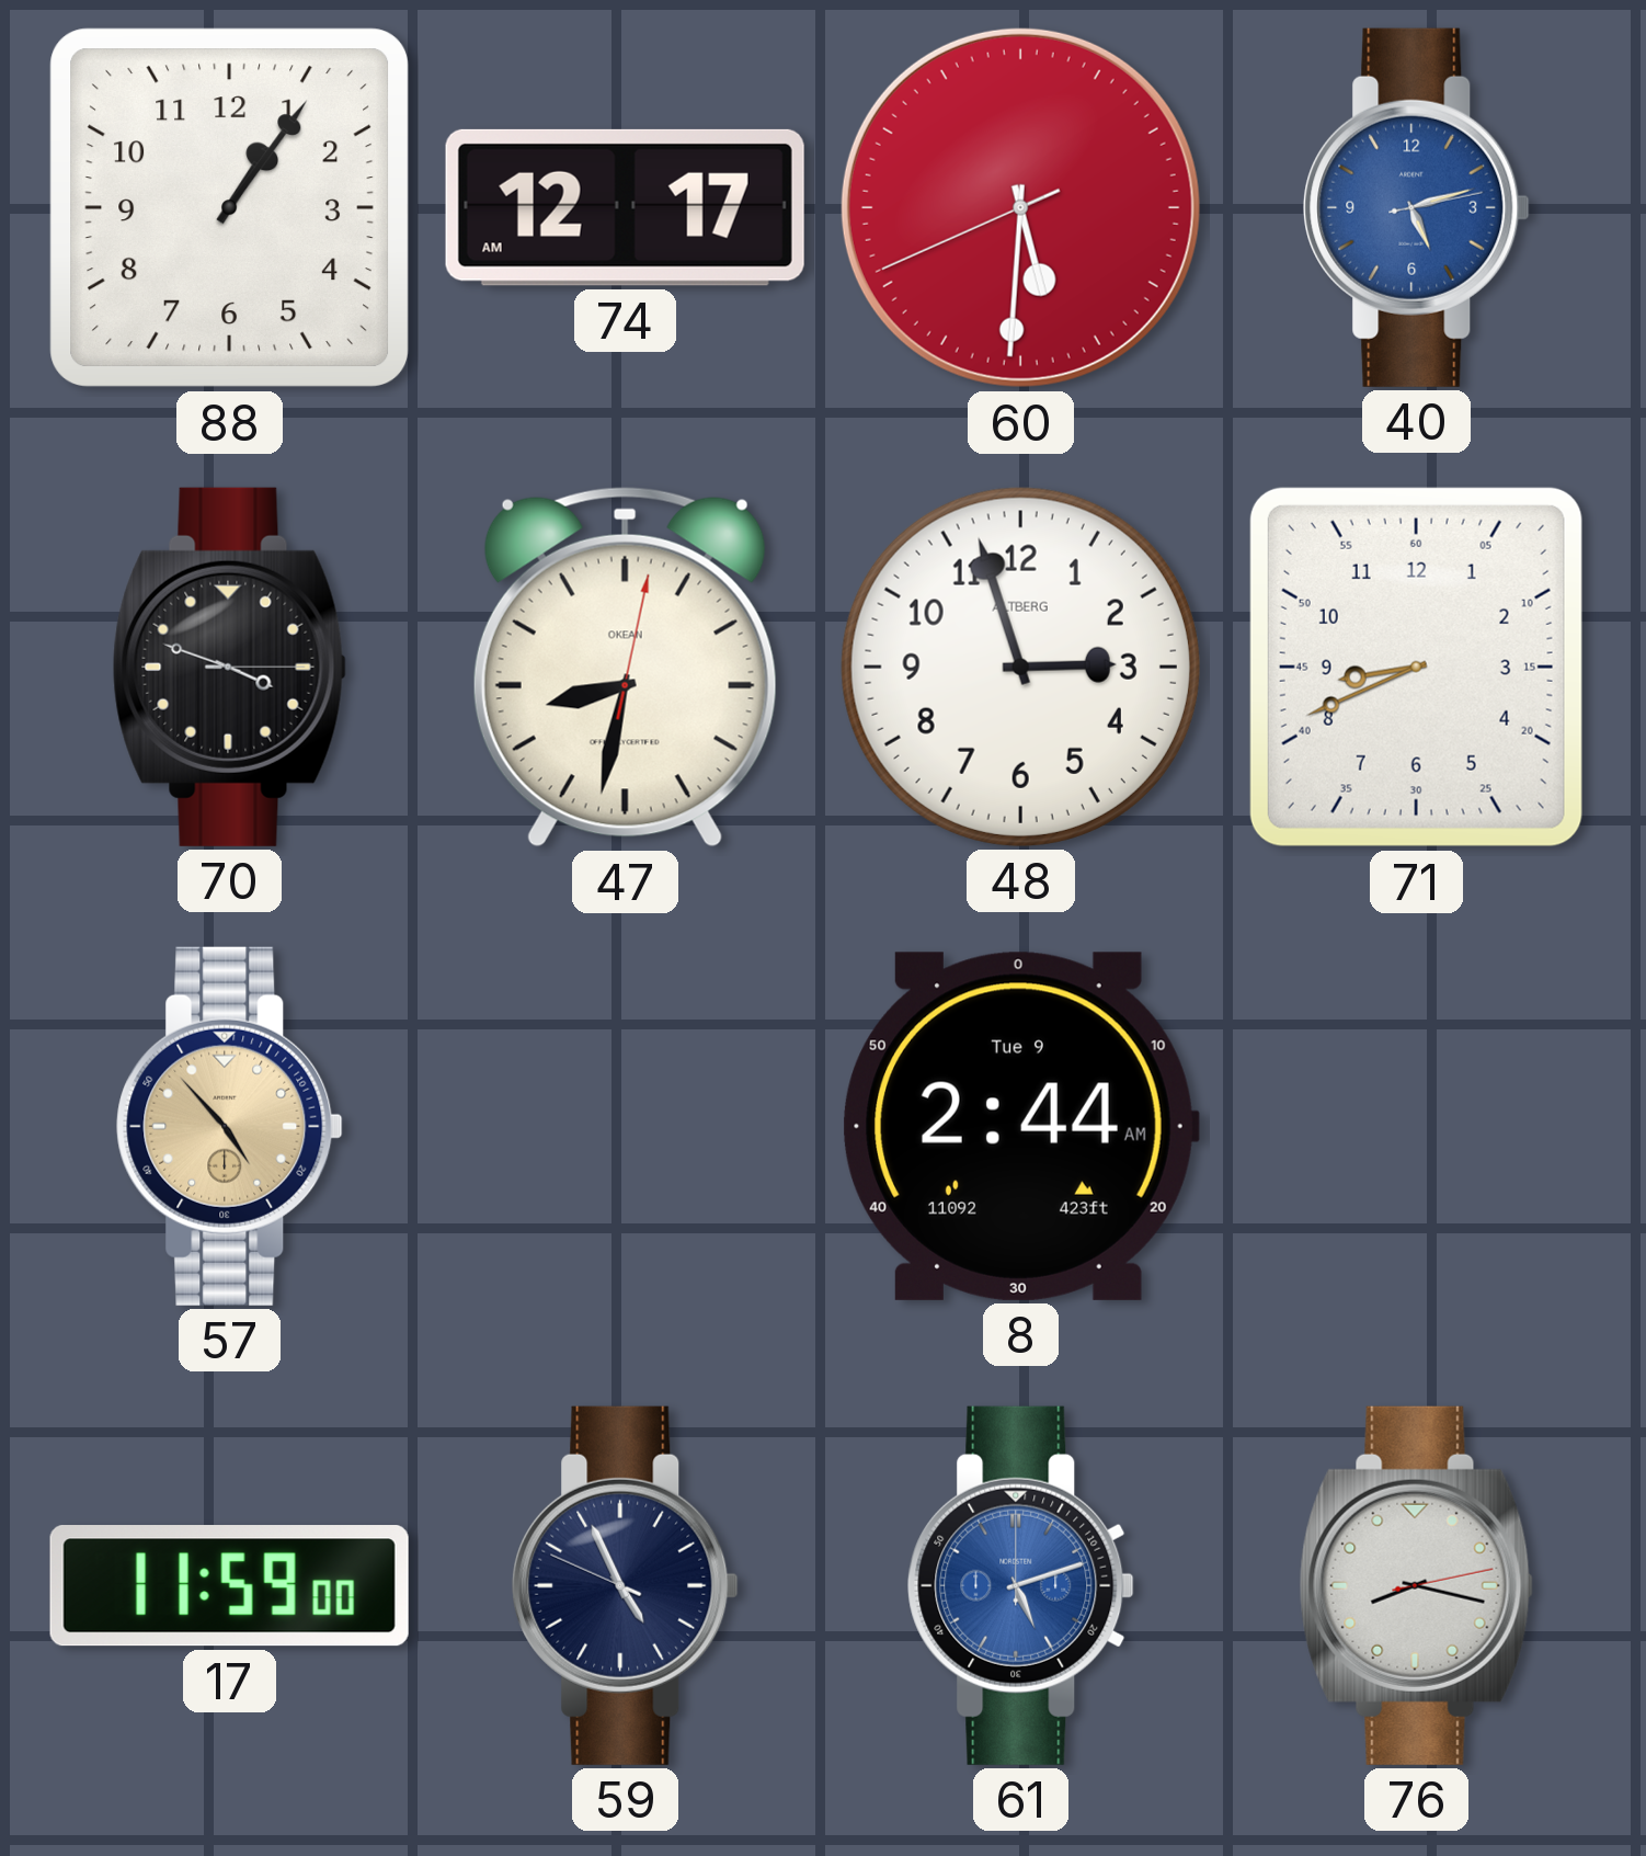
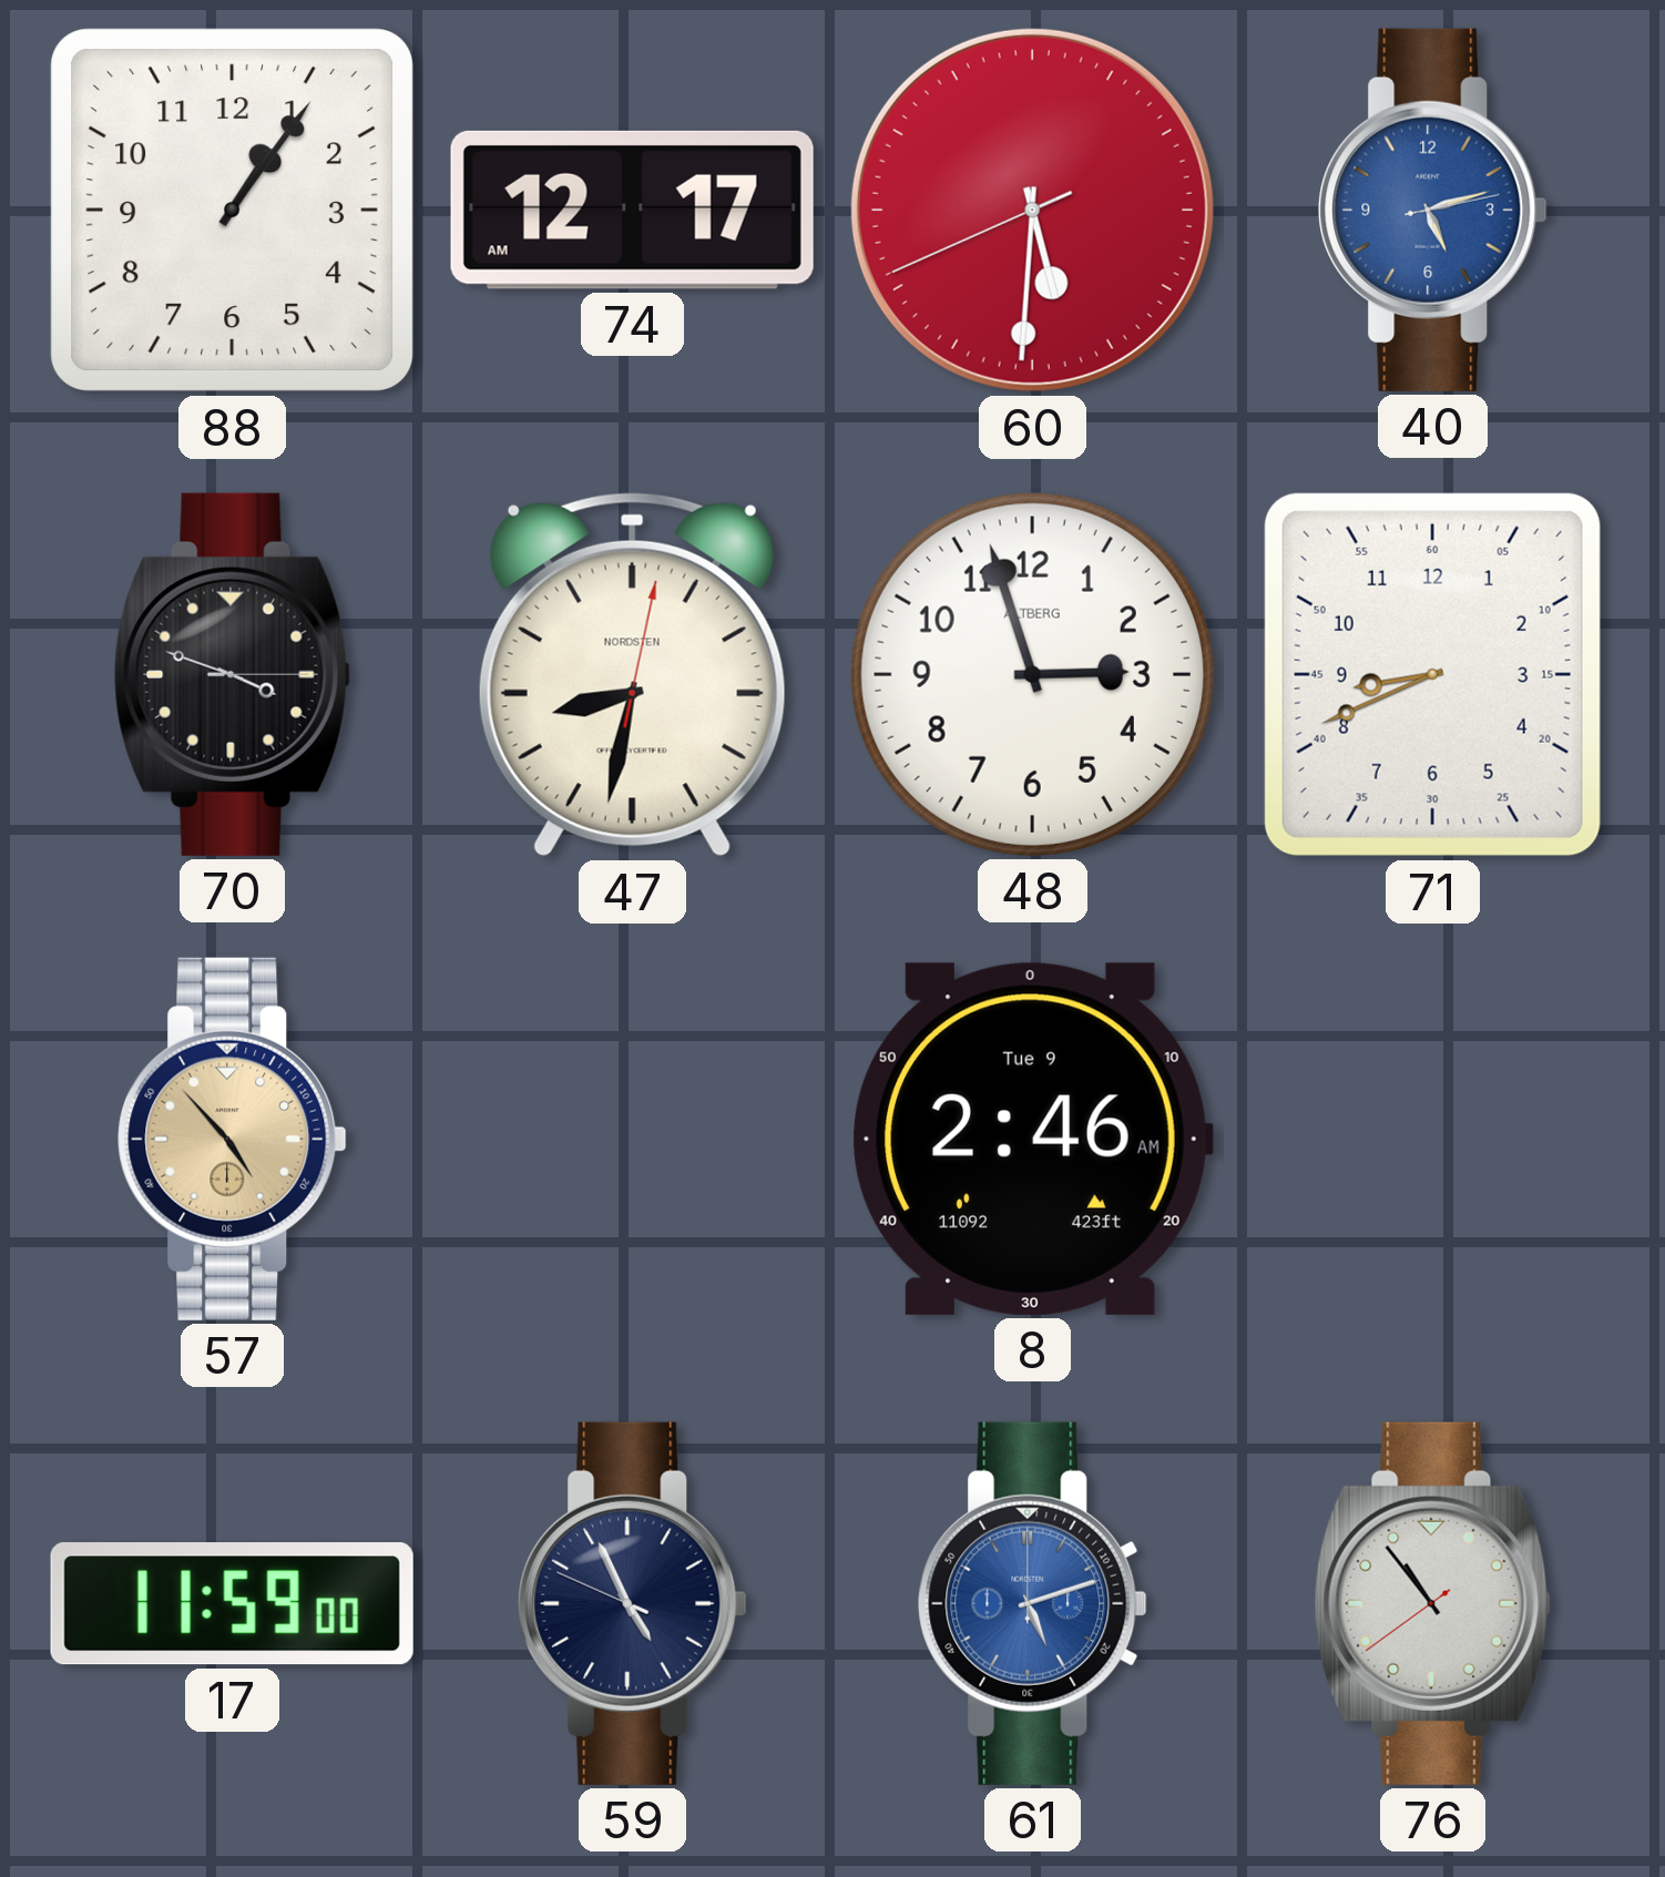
47 brand: OKEAN -> NORDSTEN (632, 674)
8: 2:44 -> 2:46 (1032, 1139)
76: 8:17 -> 10:53 (1432, 1603)
